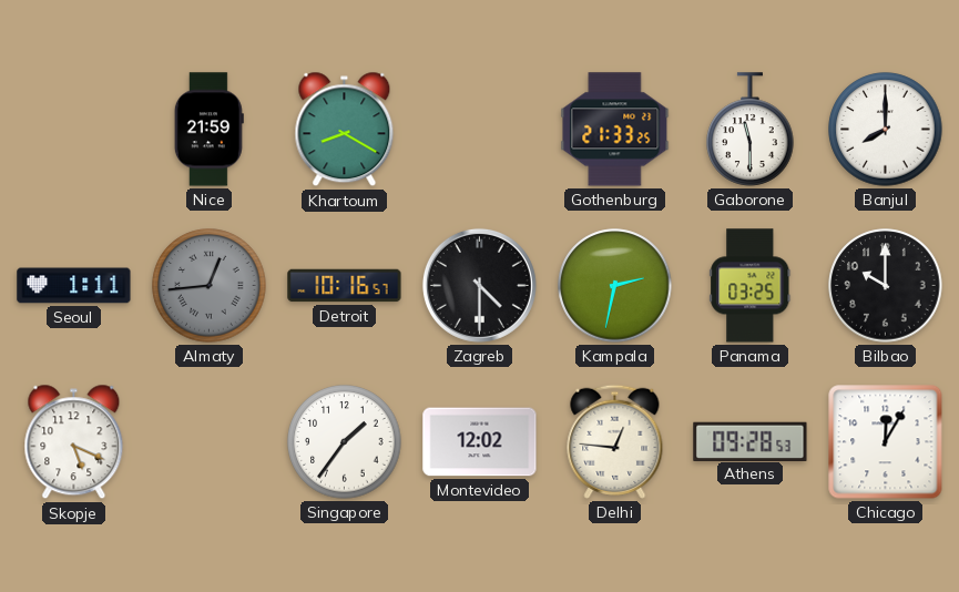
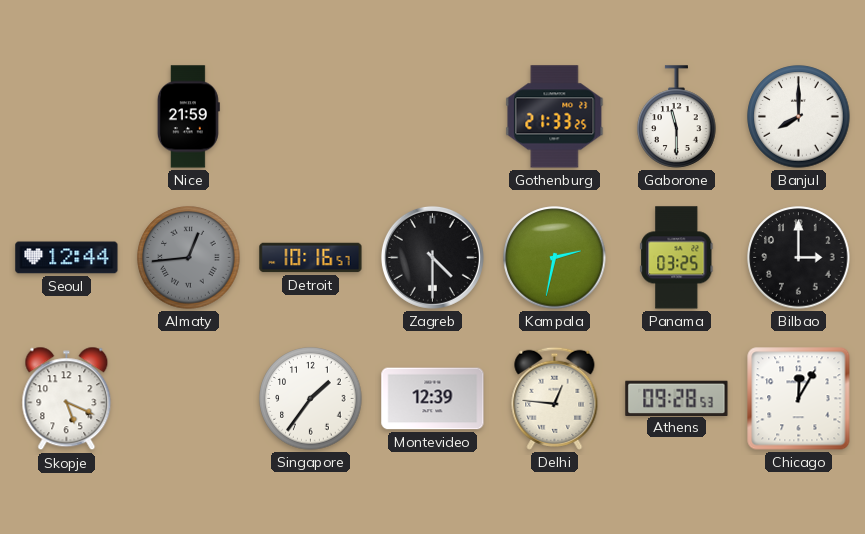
Khartoum: 8:20 -> none (345, 130)
Seoul: 1:11 -> 12:44 (67, 258)
Bilbao: 10:00 -> 3:00 (799, 258)
Montevideo: 12:02 -> 12:39 (433, 399)
